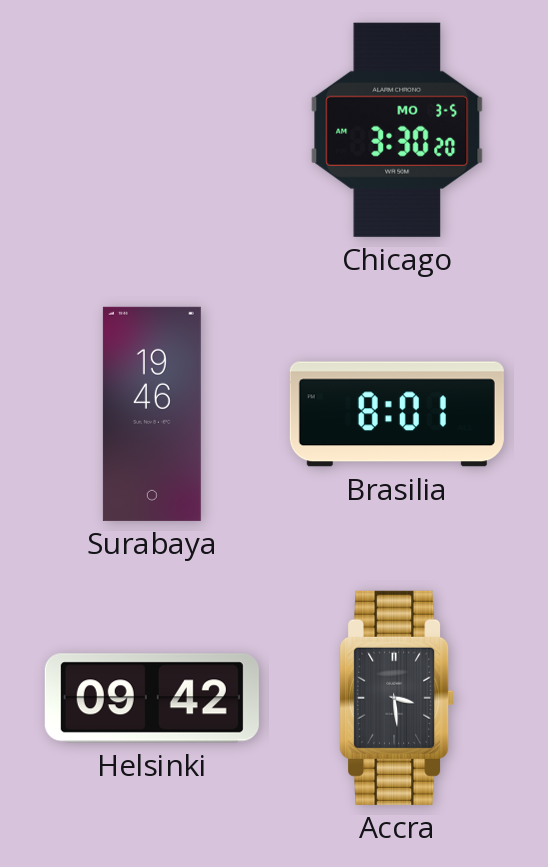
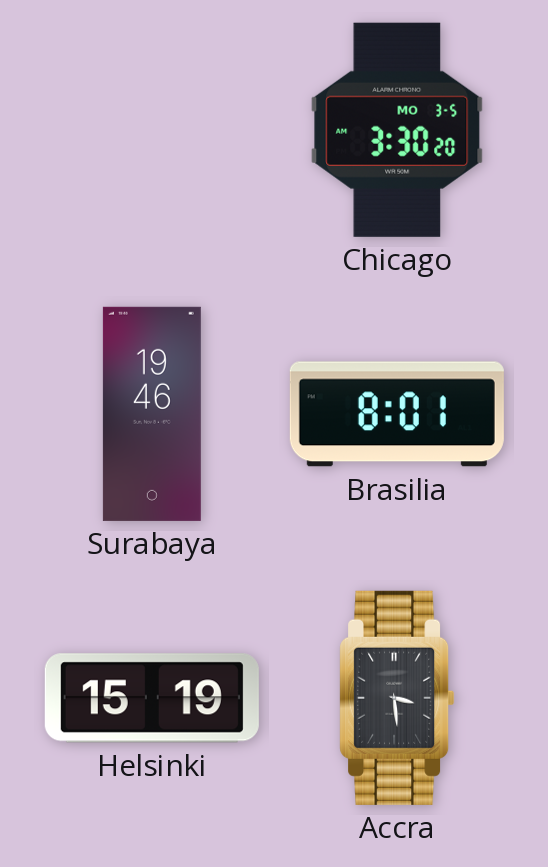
Helsinki: 09:42 -> 15:19 (152, 698)
